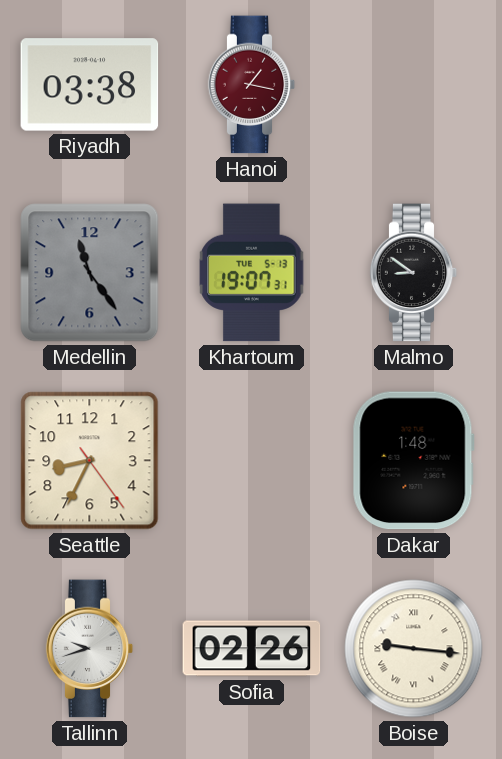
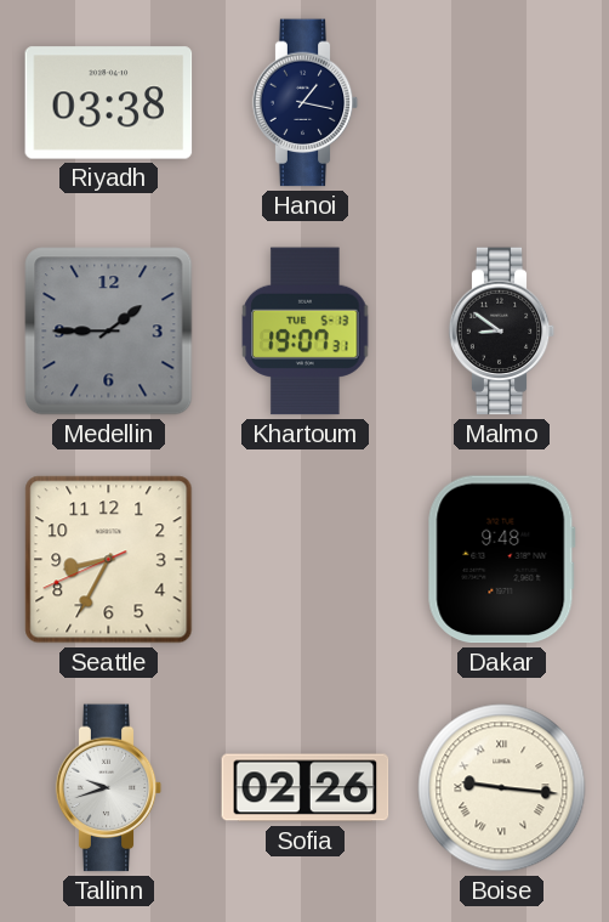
Hanoi dial: burgundy -> navy (306, 103)
Medellin: 11:24 -> 1:45 (109, 332)
Seattle: 8:34:24 -> 8:34:41 (109, 560)
Dakar: 1:48 -> 9:48 (501, 560)
